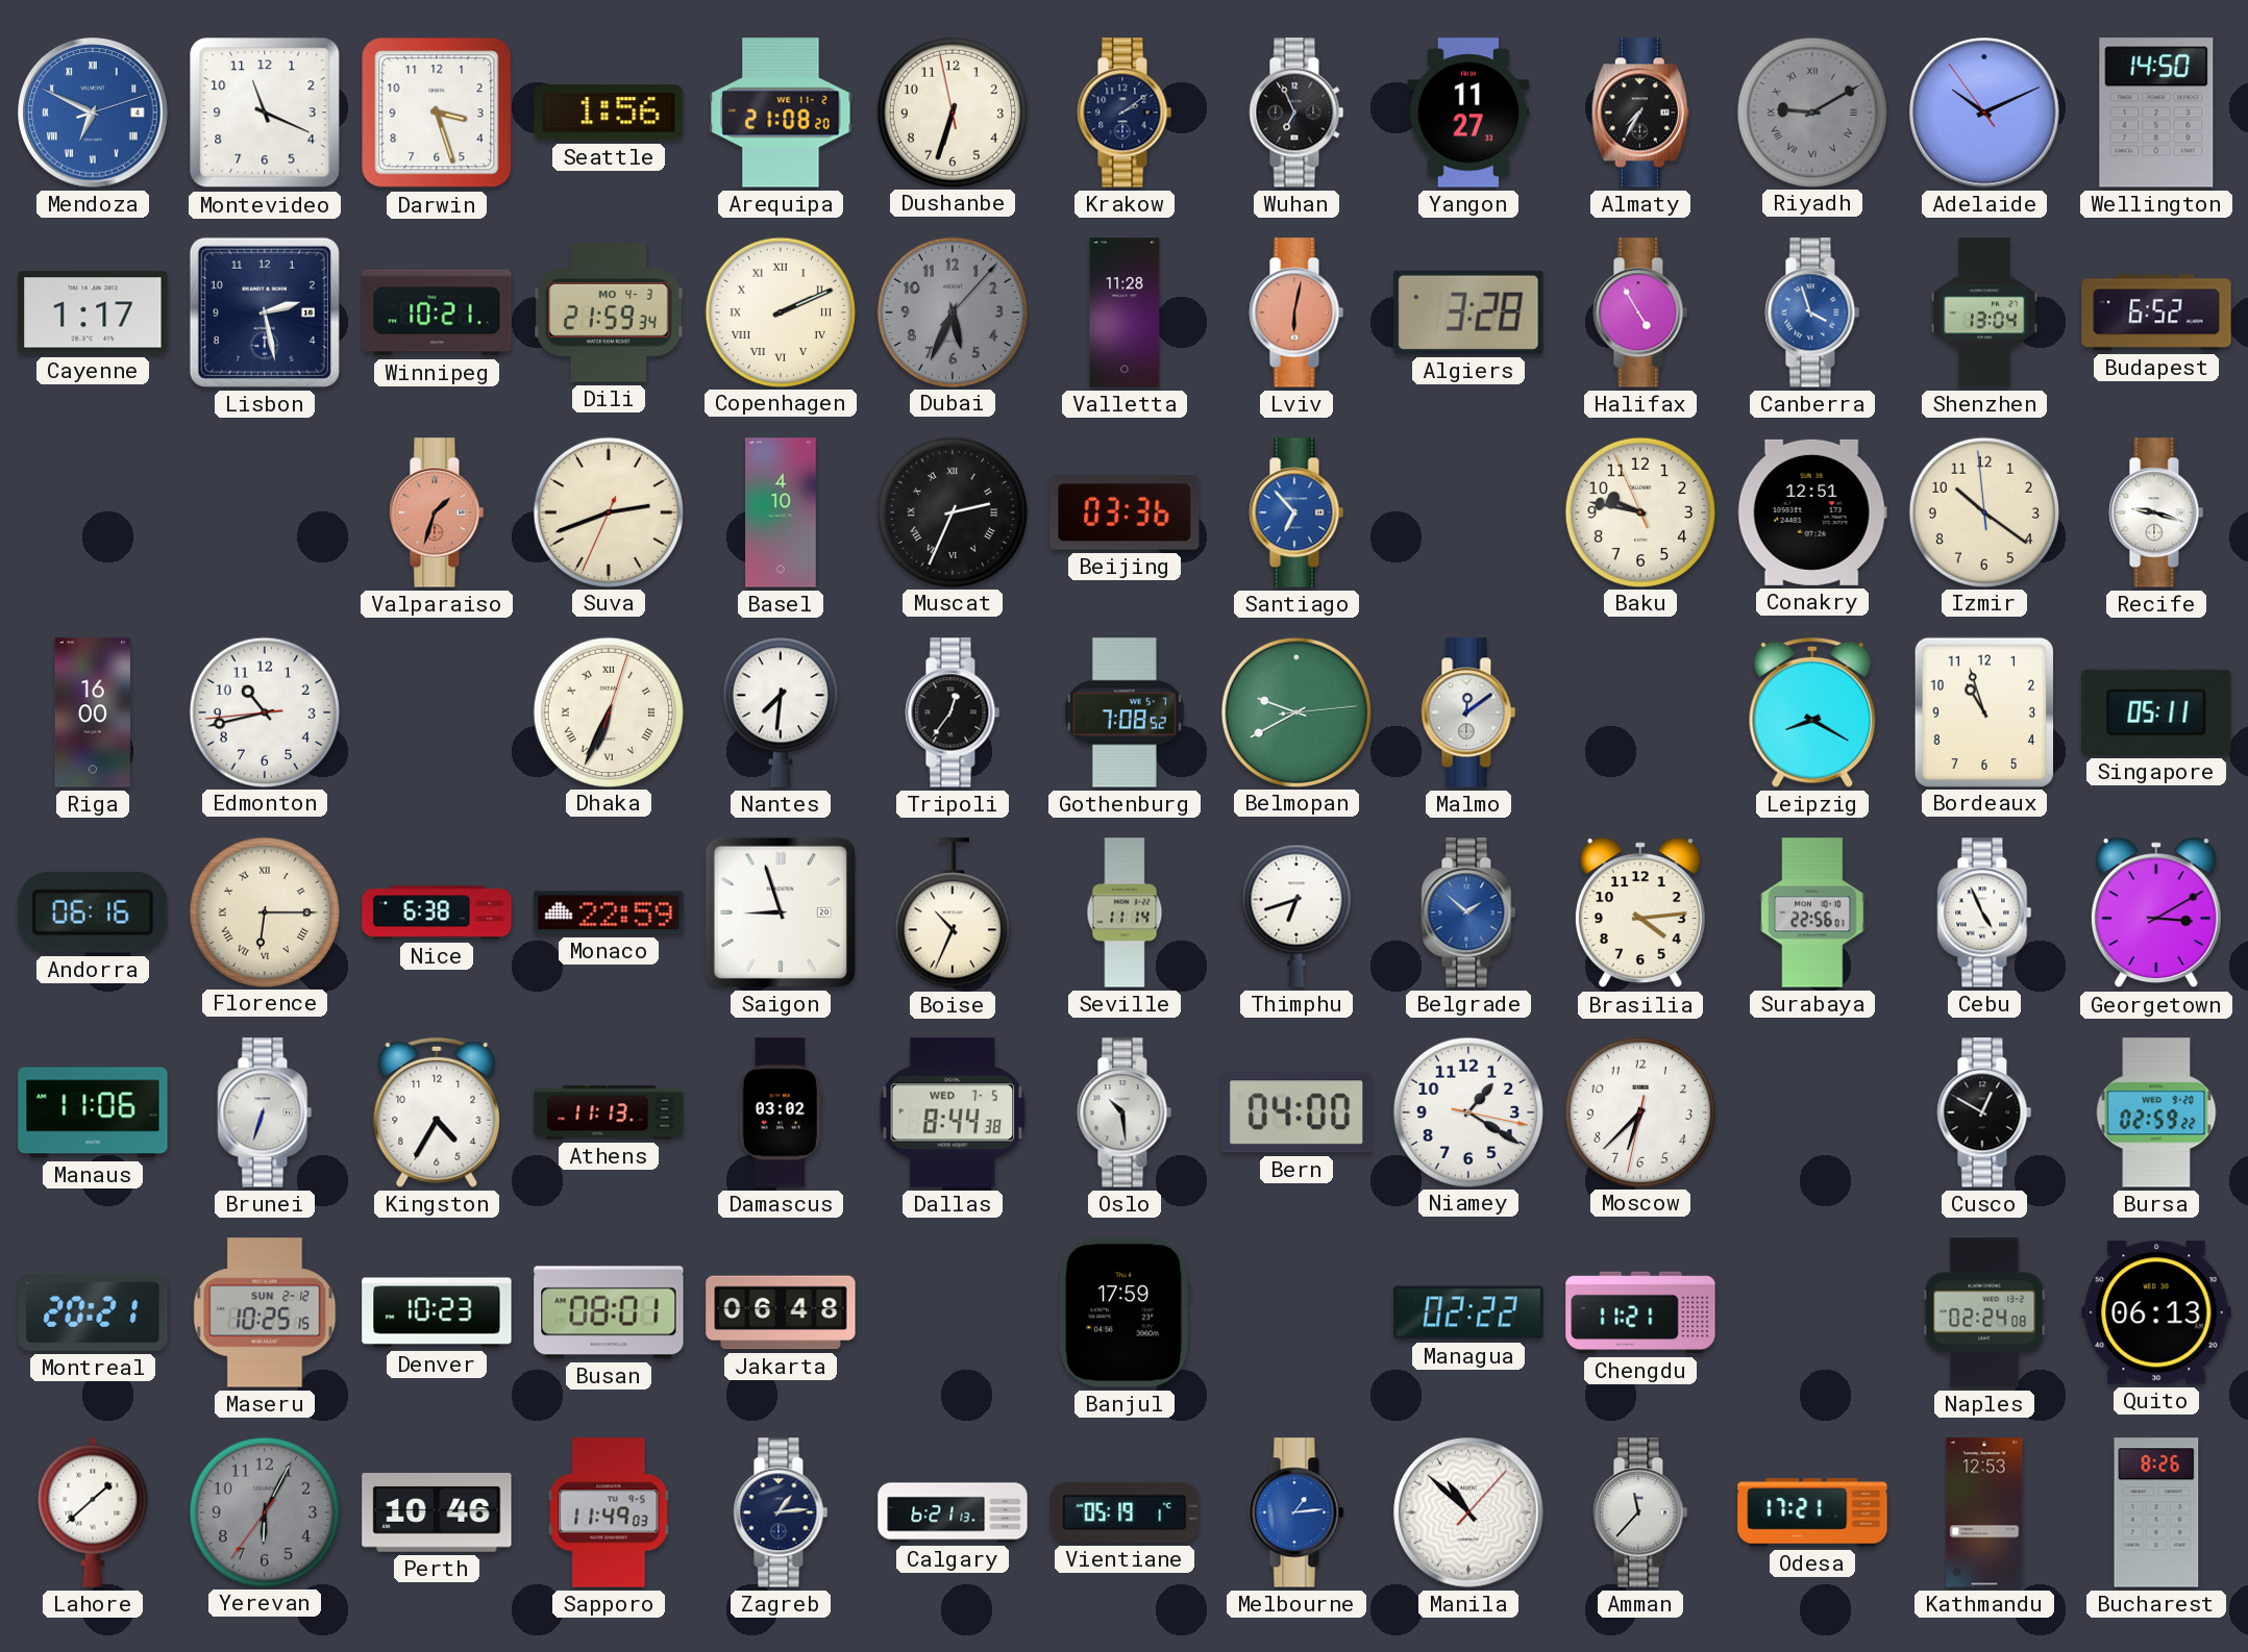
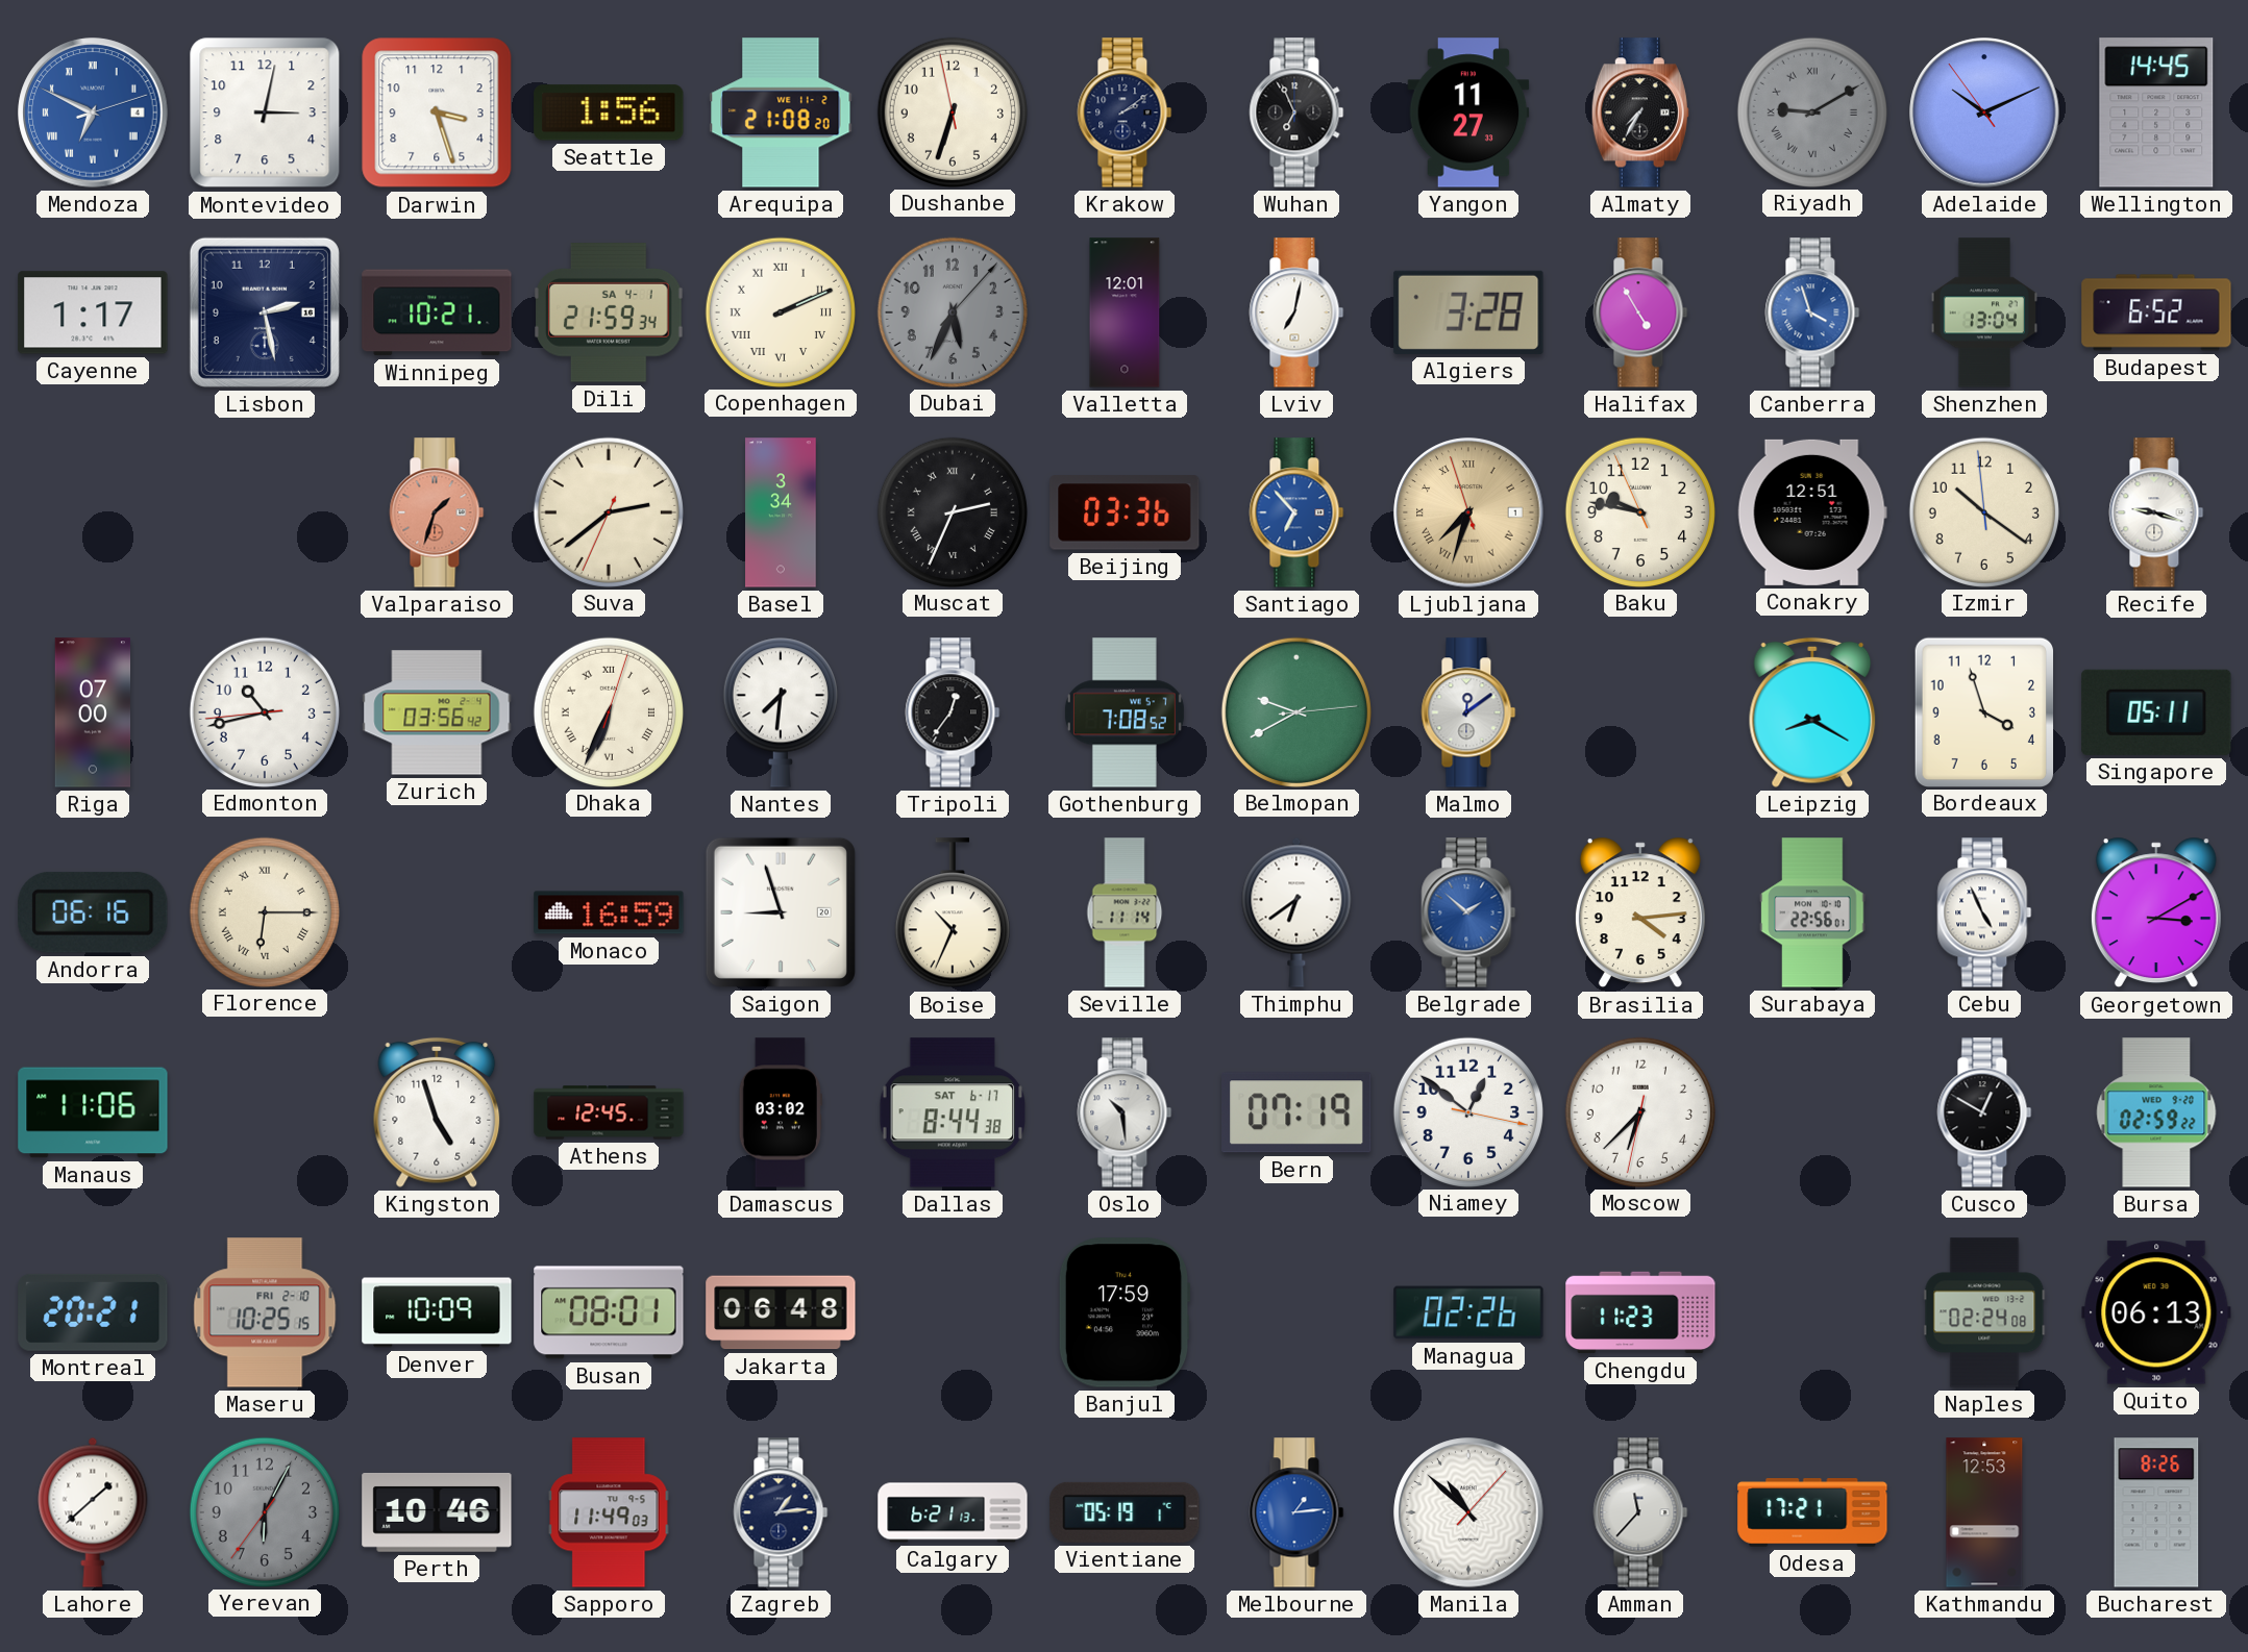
Montevideo: 11:19 -> 3:02 (265, 112)
Wellington: 14:50 -> 14:45 (2156, 112)
Dili date: MO 4-3 -> SA 4-1 (610, 312)
Valletta: 11:28 -> 12:01 (1125, 312)
Lviv: 6:02 -> 7:02 (1296, 312)
Lviv dial: salmon -> white (1296, 312)
Suva: 2:41 -> 2:38 (608, 511)
Basel: 4:10 -> 3:34 (781, 512)
Ljubljana: none -> 7:32 (1468, 512)
Riga: 16:00 -> 07:00 (93, 712)
Zurich: none -> 03:56 (437, 712)
Bordeaux: 10:57 -> 3:57 (1983, 711)
Nice: 6:38 -> none (437, 912)
Monaco: 22:59 -> 16:59 (609, 912)
Thimphu: 6:42 -> 6:39 (1296, 912)
Brunei: 6:33 -> none (265, 1112)
Kingston: 4:35 -> 4:57 (437, 1112)
Athens: 11:13 -> 12:45 (609, 1112)
Dallas date: WED 7-5 -> SAT 6-17 (953, 1112)
Bern: 04:00 -> 07:19 (1296, 1112)
Niamey: 1:20 -> 12:51 (1467, 1111)
Maseru date: SUN 2-12 -> FRI 2-10 (265, 1312)
Denver: 10:23 -> 10:09 (437, 1312)
Managua: 02:22 -> 02:26 (1468, 1312)
Chengdu: 11:21 -> 11:23 (1640, 1312)
